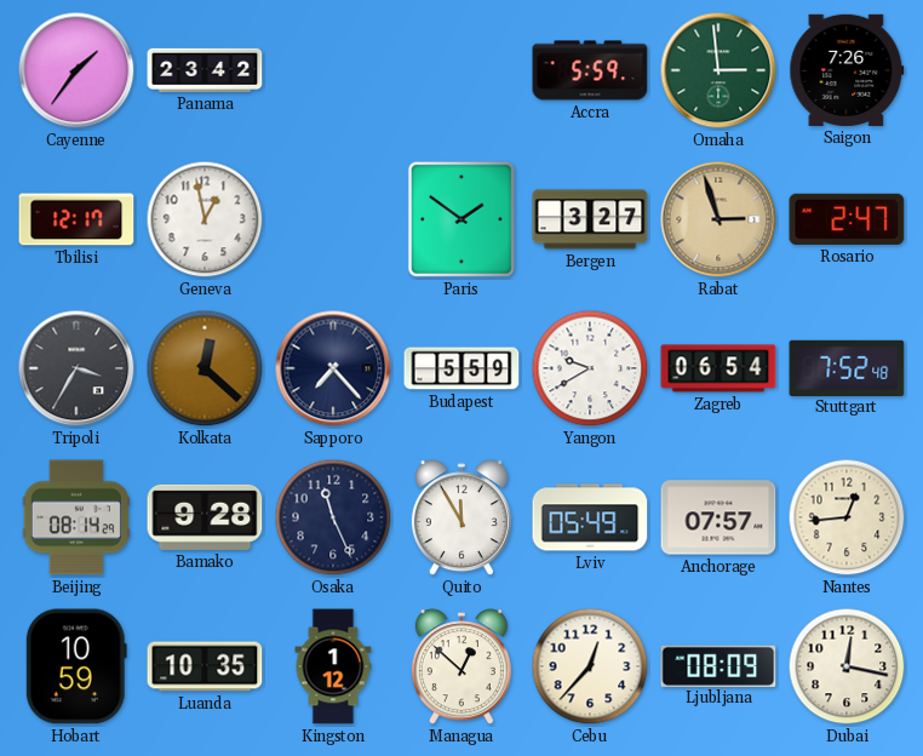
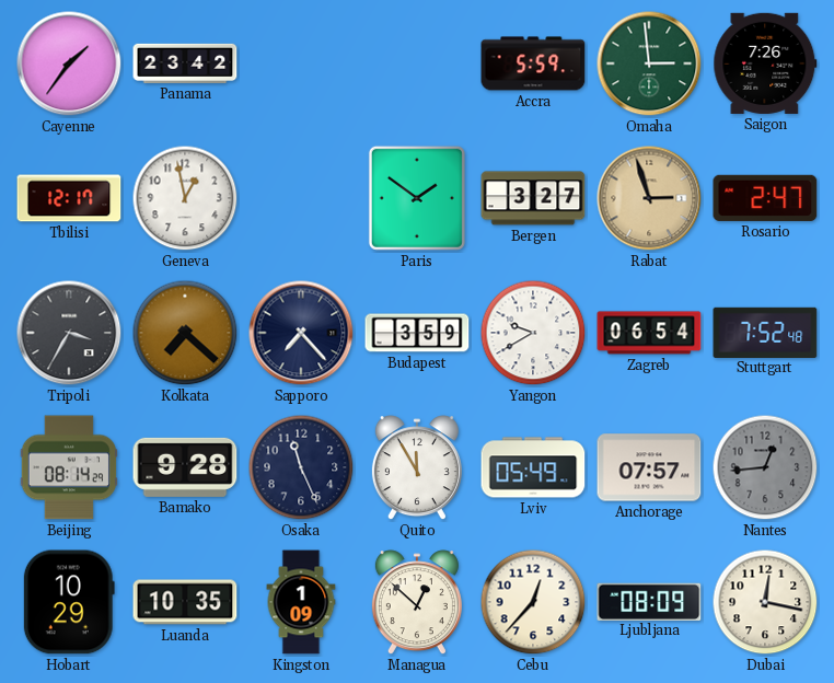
Kolkata: 12:22 -> 7:22 (185, 333)
Budapest: 5:59 -> 3:59 (417, 333)
Nantes dial: cream -> grey (765, 467)
Hobart: 10:59 -> 10:29 (69, 602)
Kingston: 1:12 -> 1:09 (301, 602)
